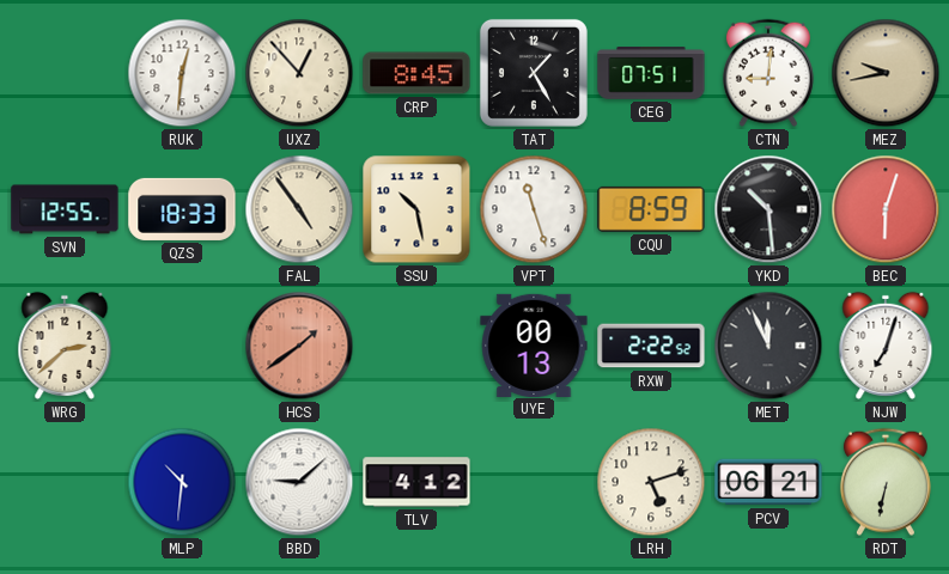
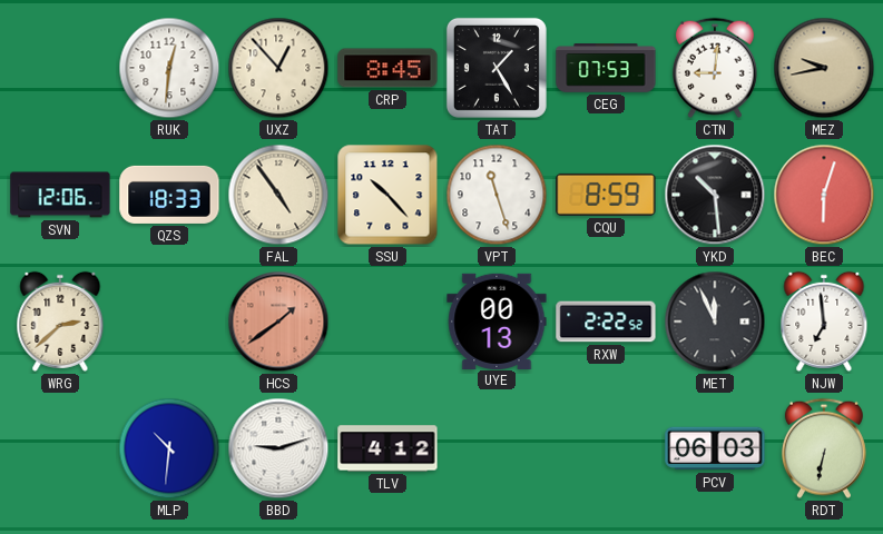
CEG: 07:51 -> 07:53 (606, 68)
SVN: 12:55 -> 12:06 (60, 195)
SSU: 10:28 -> 10:23 (387, 195)
NJW: 7:03 -> 6:59 (824, 322)
BBD: 9:08 -> 9:12 (278, 448)
LRH: 5:12 -> none (651, 482)
PCV: 06:21 -> 06:03 (715, 448)
